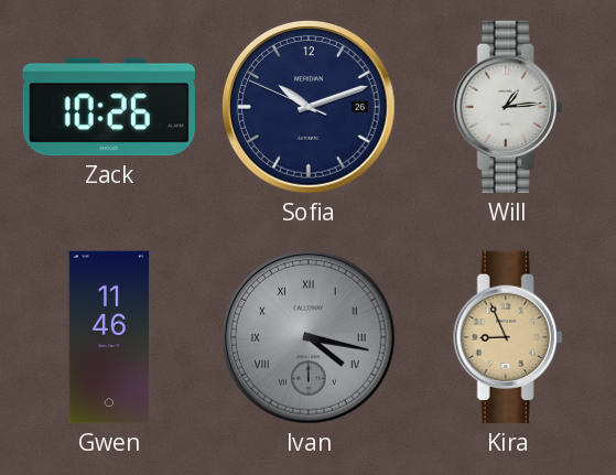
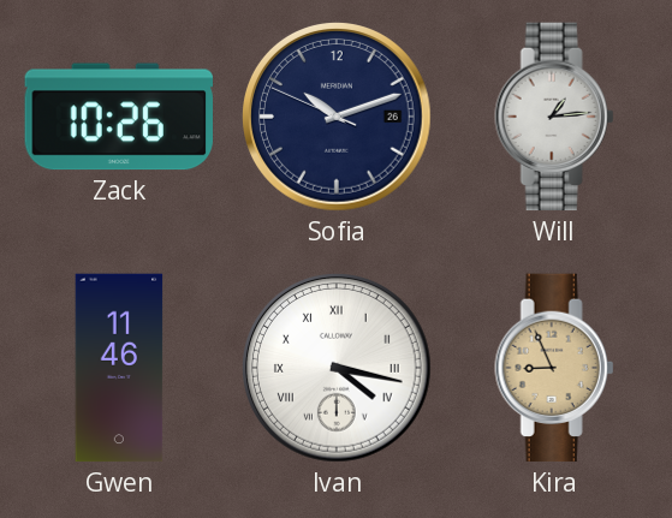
Ivan dial: grey -> white (338, 369)
